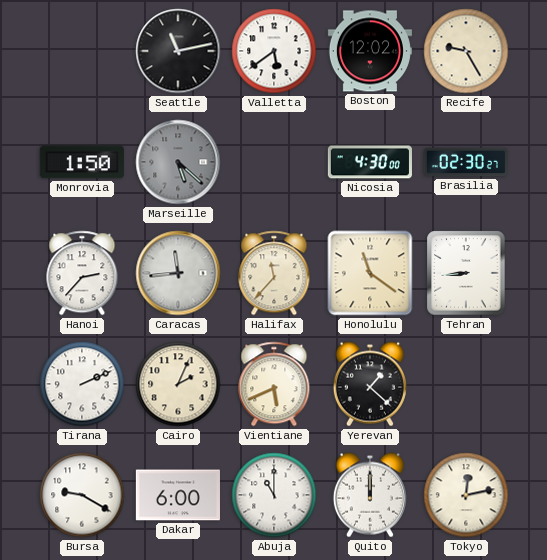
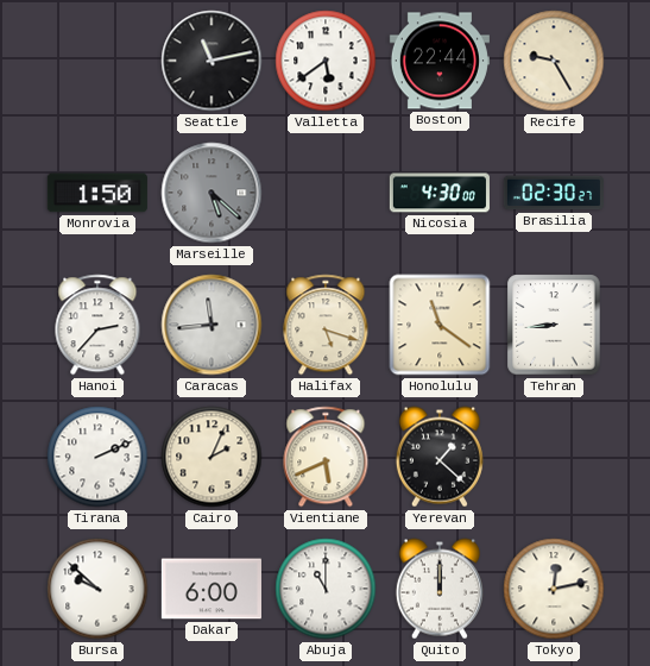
Boston: 12:02 -> 22:44 (440, 61)
Halifax: 11:37 -> 5:18 (326, 325)
Bursa: 9:20 -> 9:52 (97, 589)
